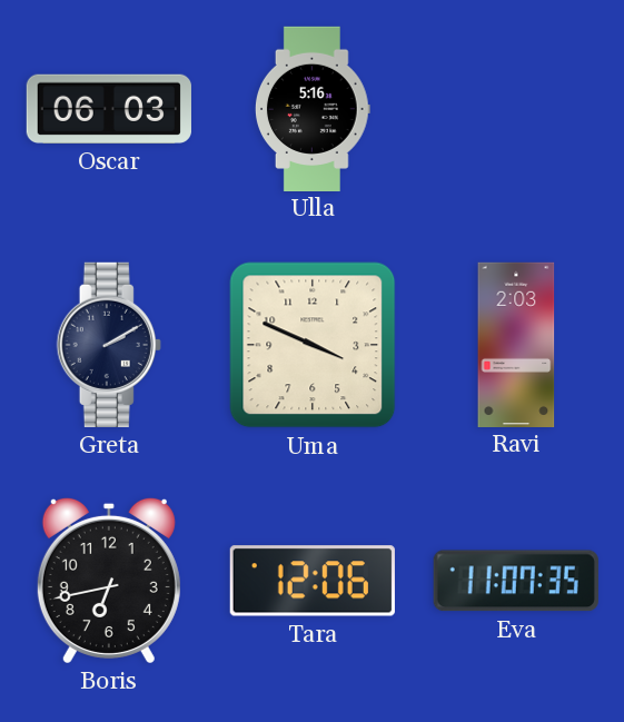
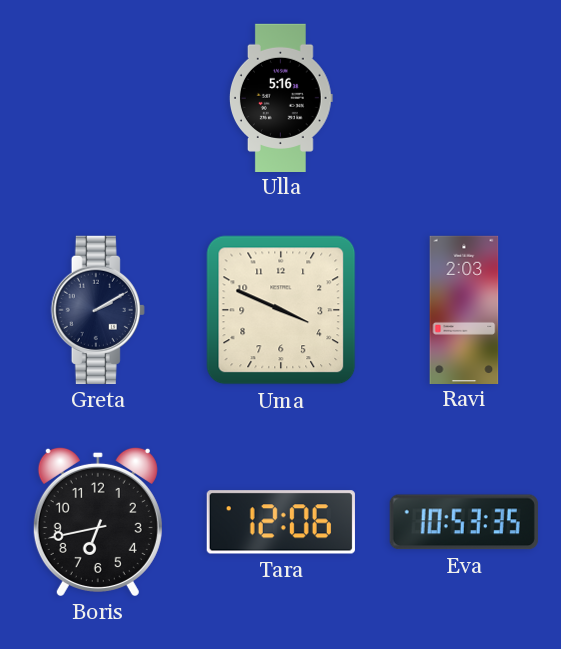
Oscar: 06:03 -> none (109, 109)
Eva: 11:07 -> 10:53 (464, 522)
